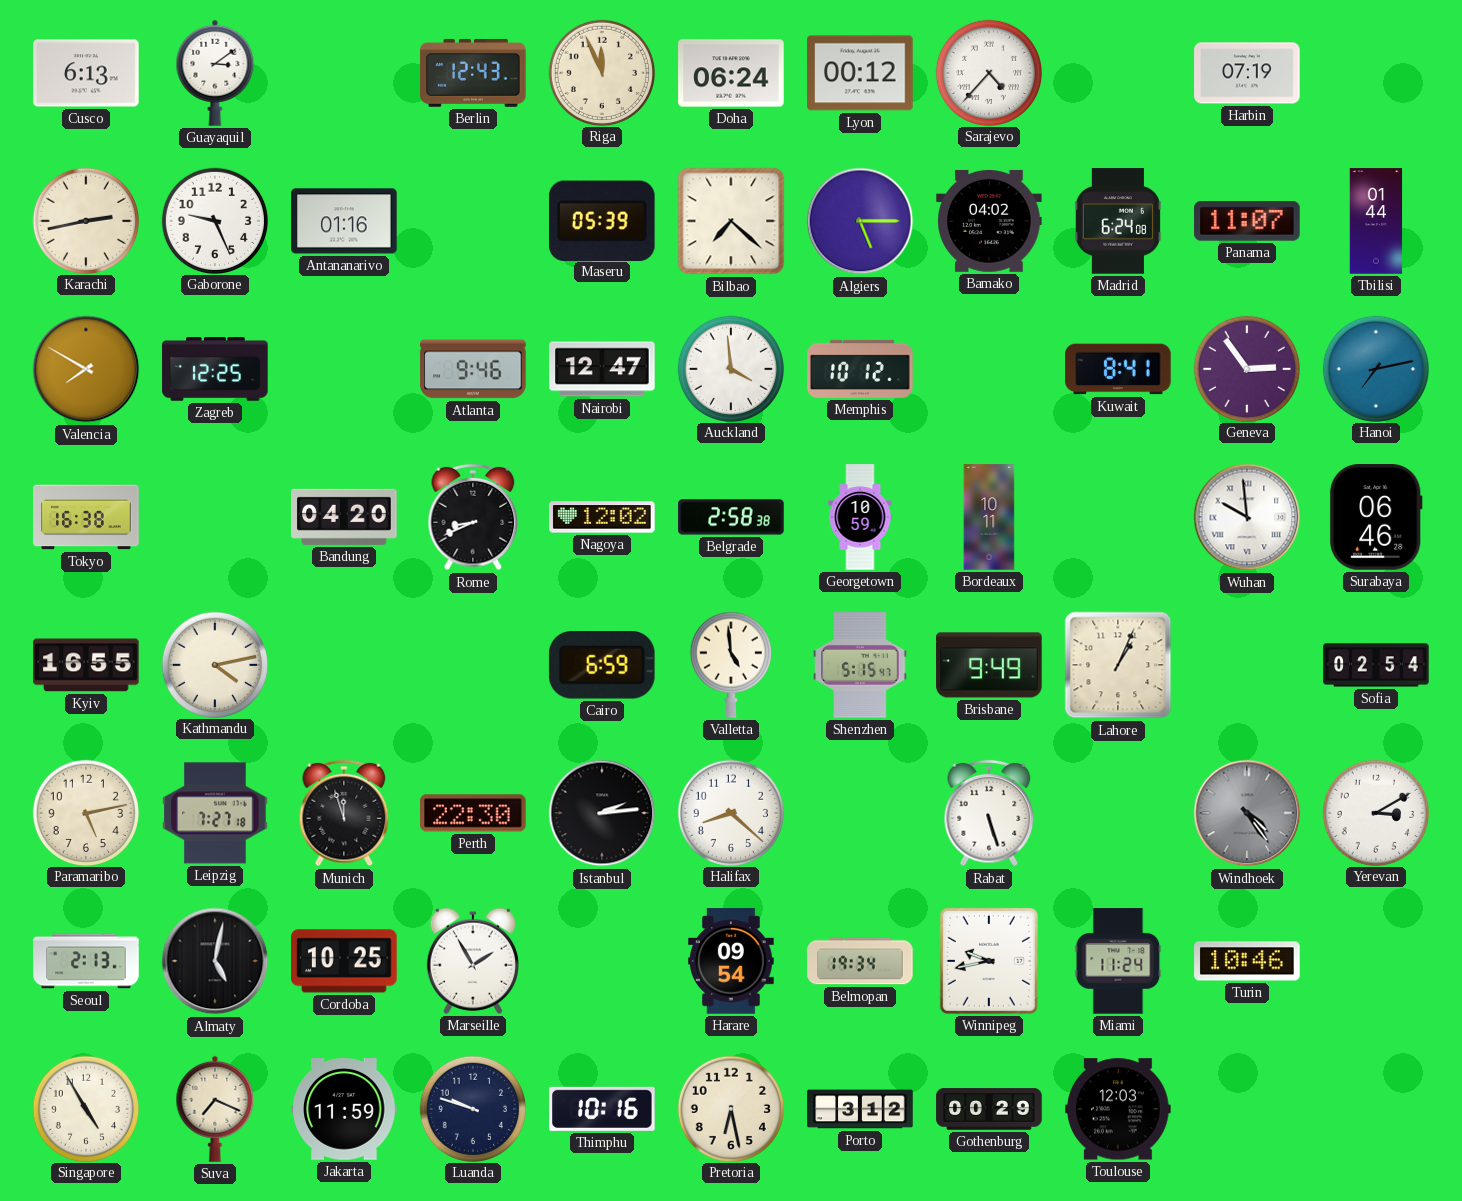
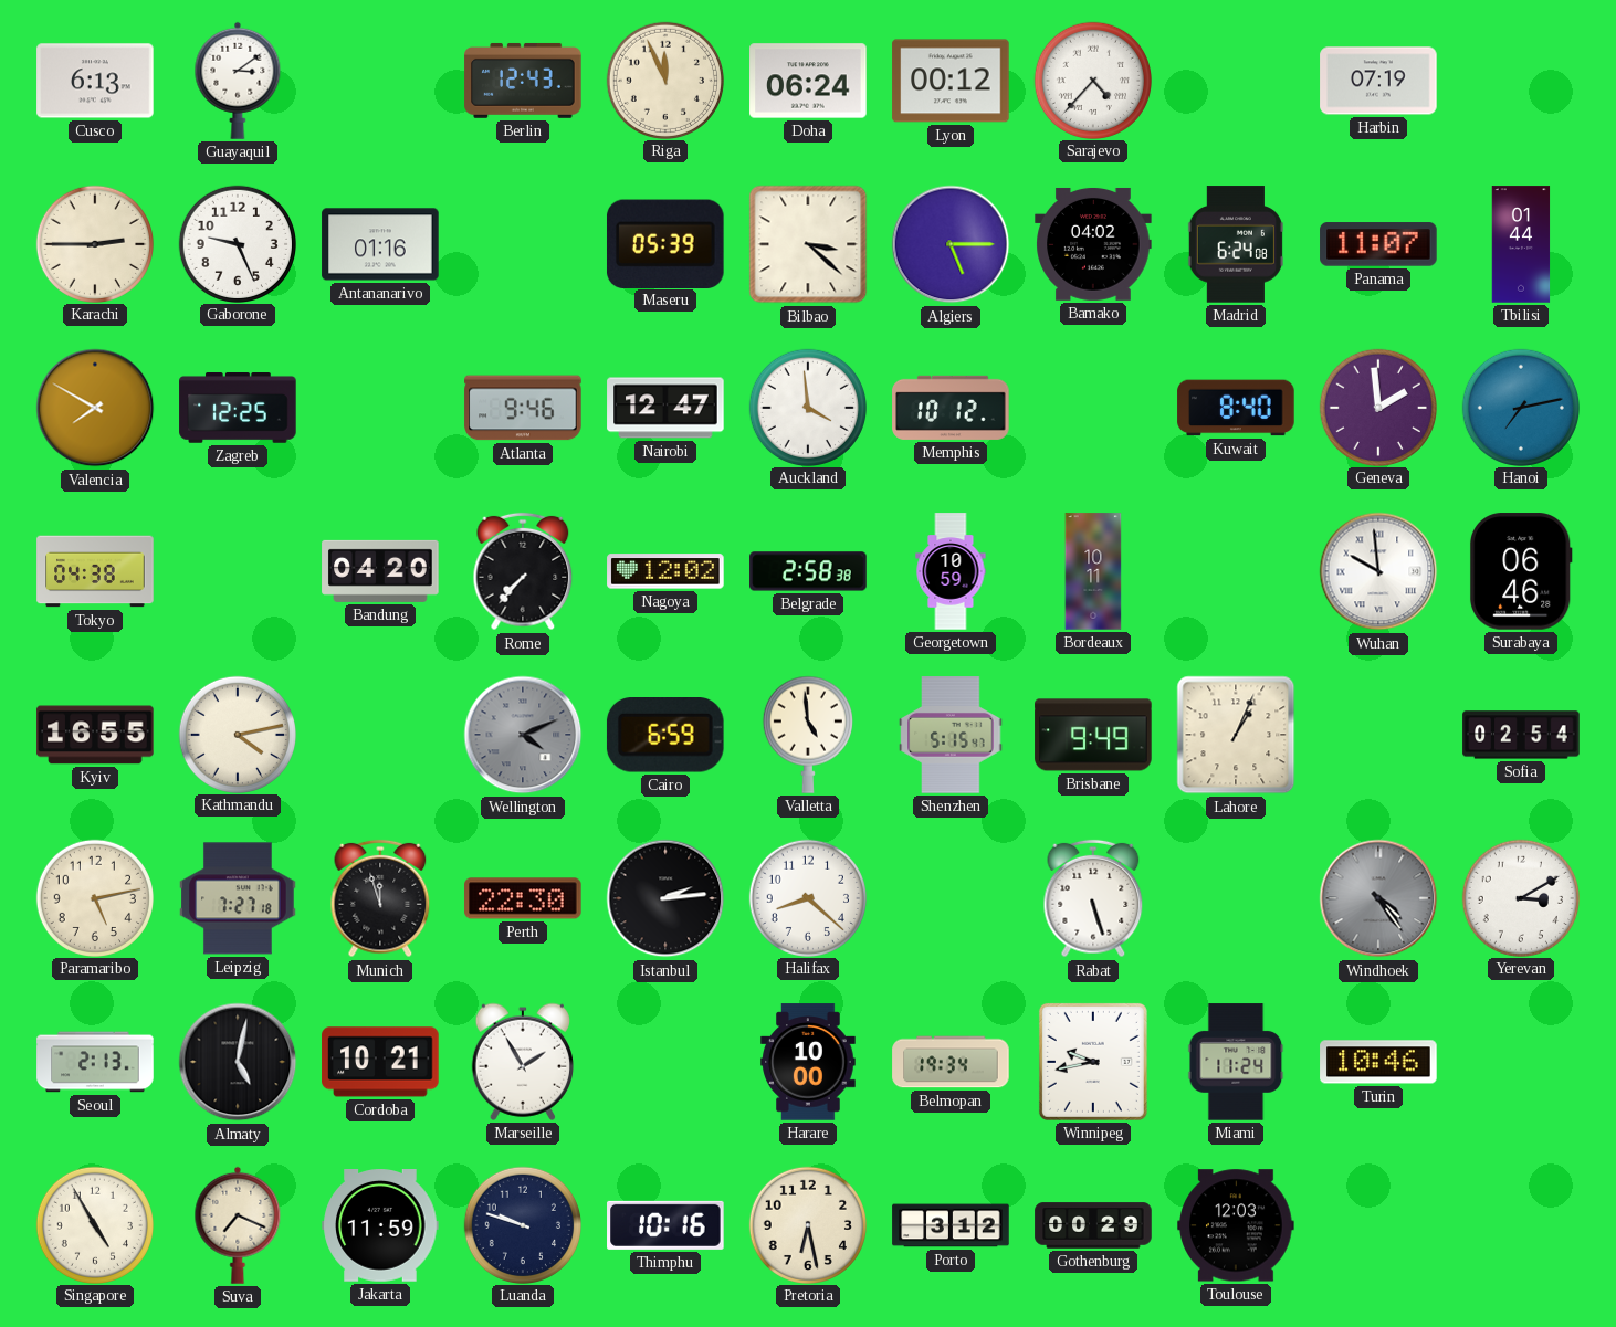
Karachi: 2:43 -> 2:45 (94, 243)
Bilbao: 7:22 -> 3:22 (808, 244)
Kuwait: 8:41 -> 8:40 (1236, 408)
Geneva: 2:54 -> 1:59 (1377, 407)
Tokyo: 16:38 -> 04:38 (95, 571)
Rome: 8:41 -> 7:37 (523, 571)
Wellington: none -> 4:11 (523, 735)
Cordoba: 10:25 -> 10:21 (380, 1062)
Harare: 09:54 -> 10:00 (808, 1062)
